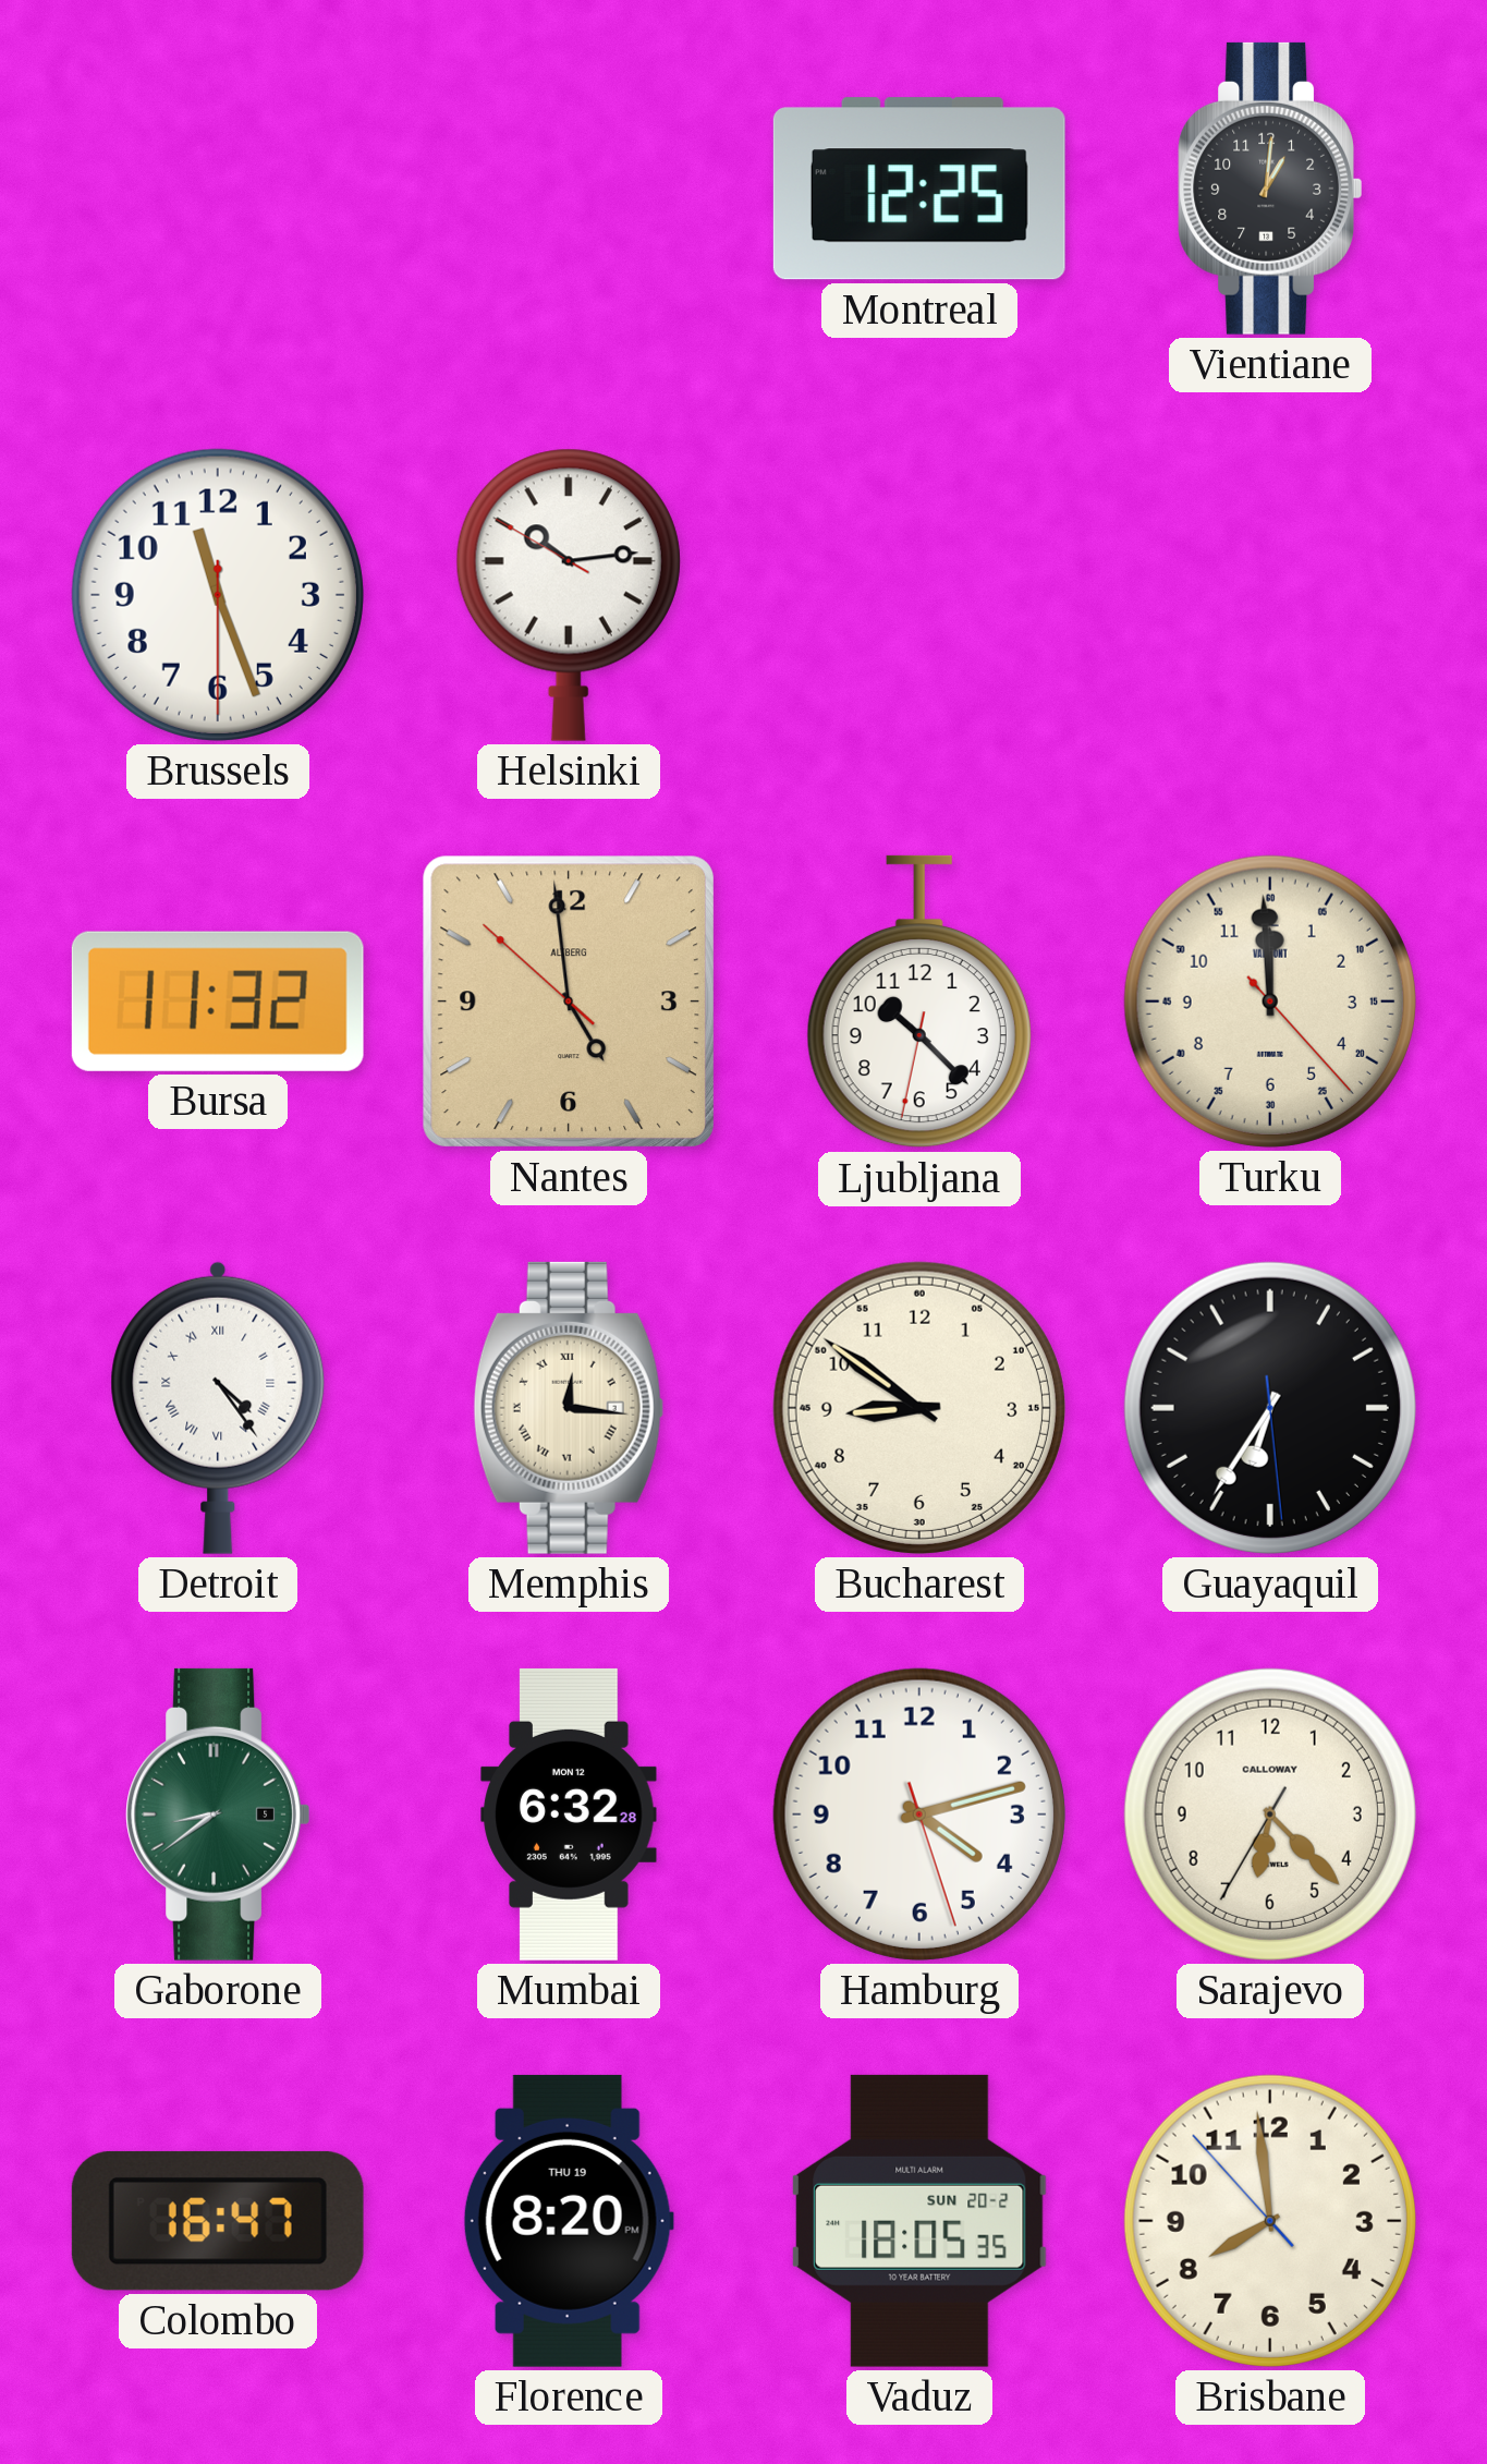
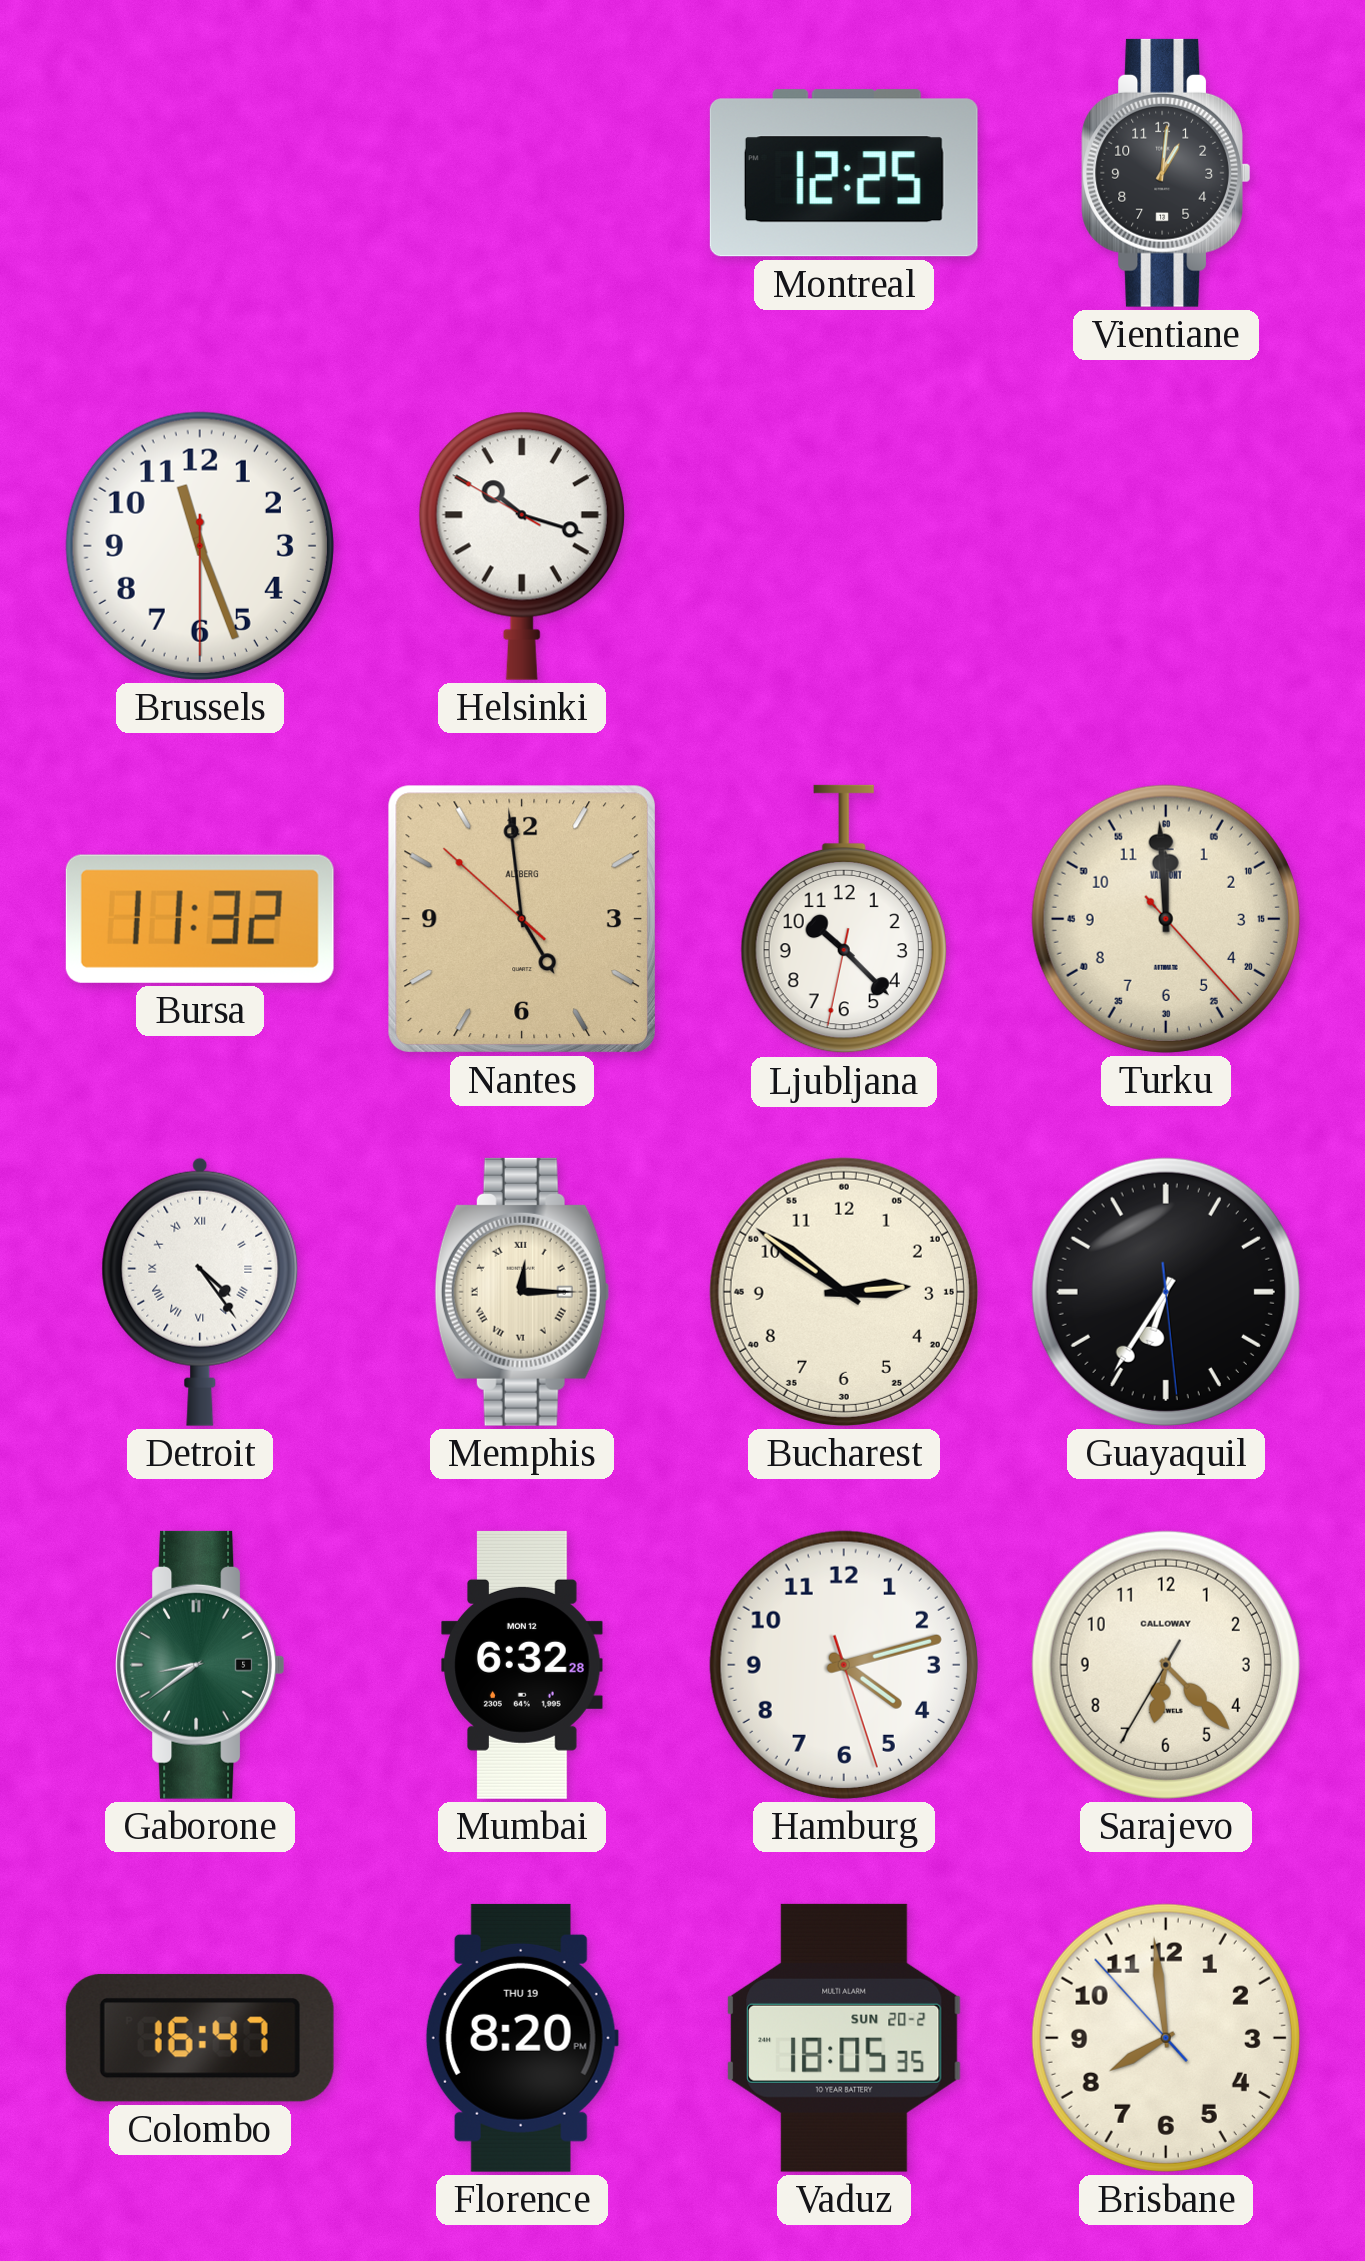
Helsinki: 10:13 -> 10:17 (522, 546)
Memphis: 12:16 -> 12:15 (522, 1292)
Bucharest: 8:51 -> 2:51 (844, 1292)
